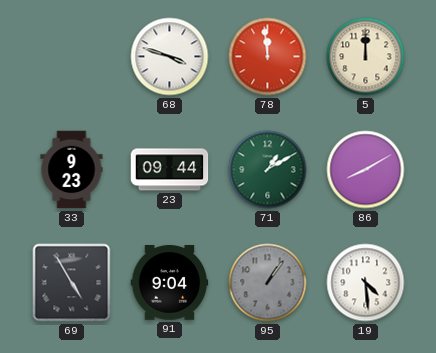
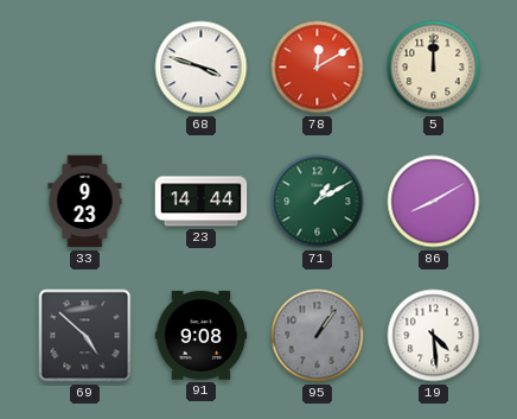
78: 11:59 -> 12:10 (318, 68)
23: 09:44 -> 14:44 (202, 202)
69: 4:55 -> 4:52 (85, 336)
91: 9:04 -> 9:08 (202, 336)
